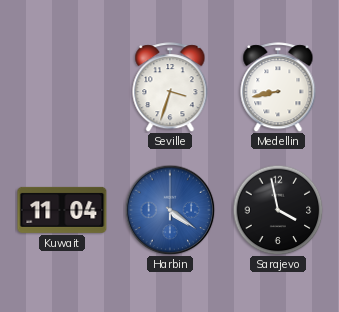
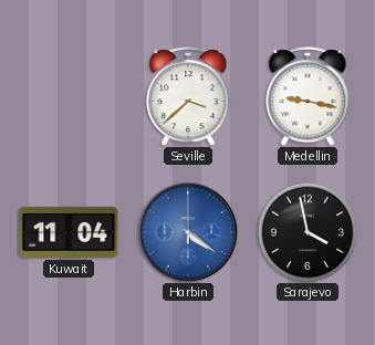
Seville: 3:33 -> 3:38 (188, 96)
Medellin: 8:43 -> 9:17 (308, 96)
